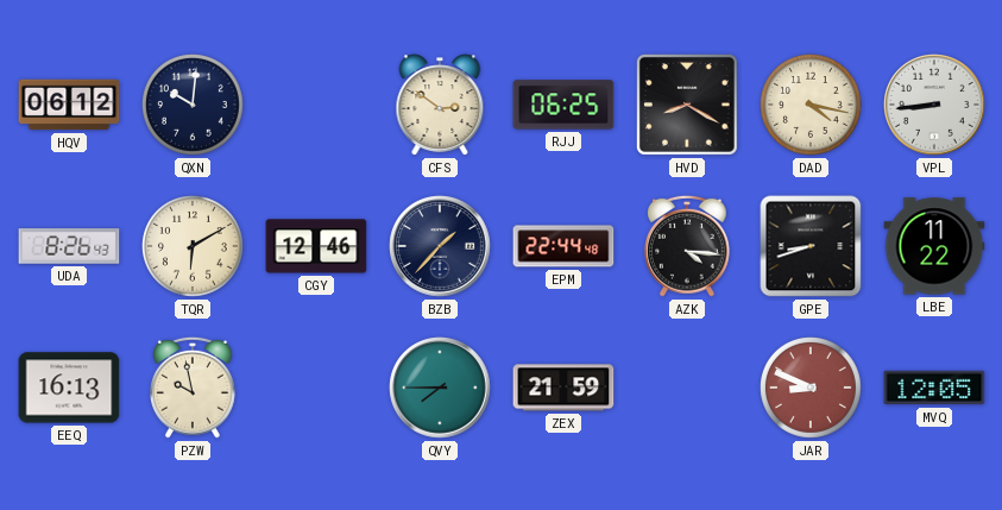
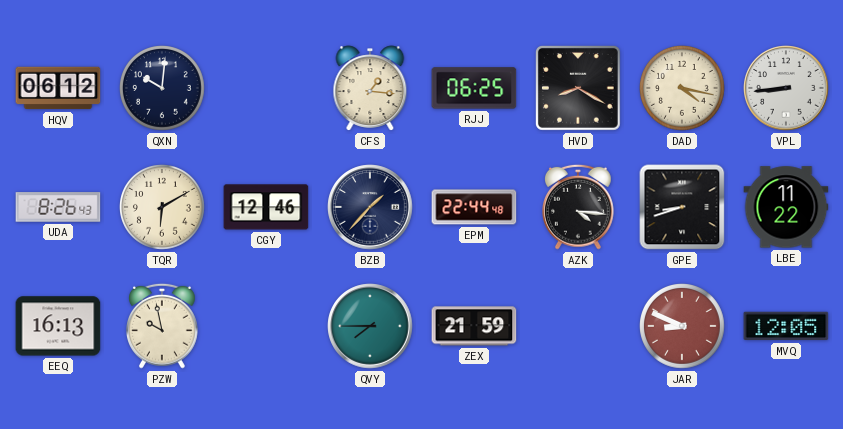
CFS: 2:51 -> 1:16 (370, 88)
